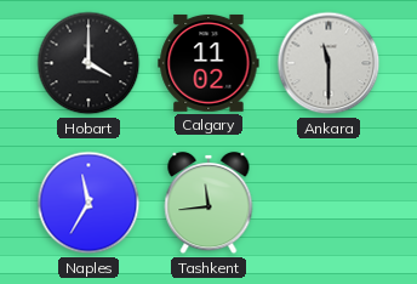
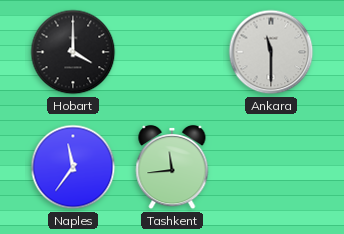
Calgary: 11:02 -> none (208, 63)
Naples: 11:35 -> 11:36 (73, 167)
